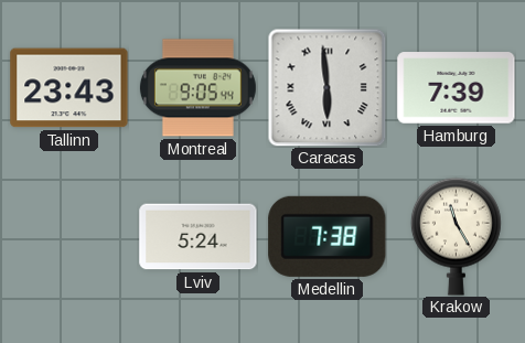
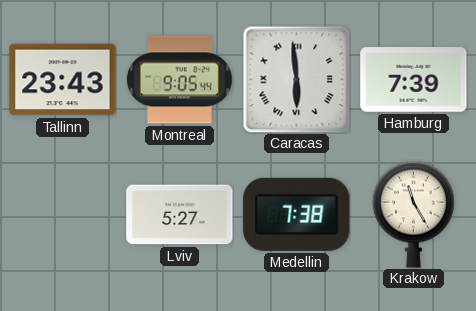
Lviv: 5:24 -> 5:27 (180, 215)
